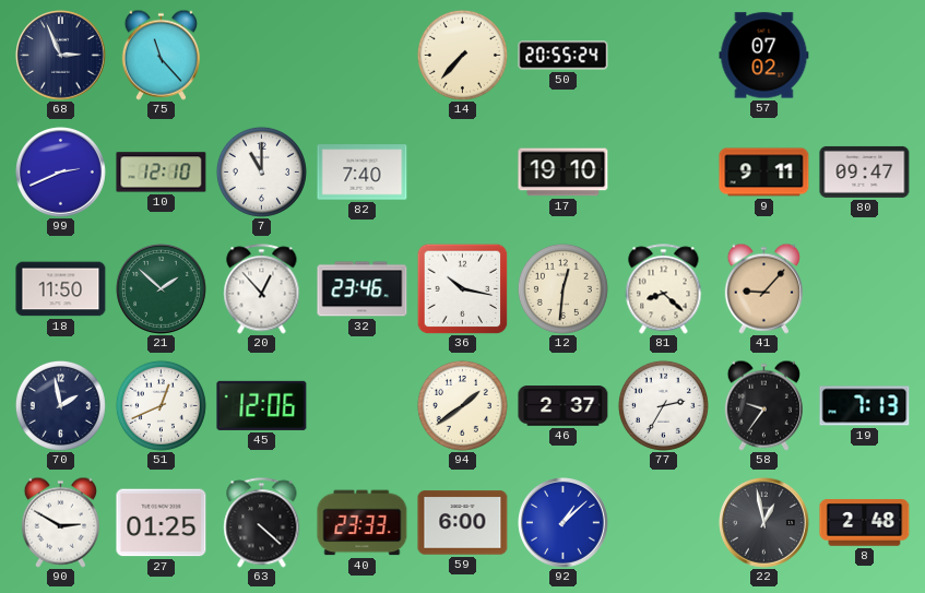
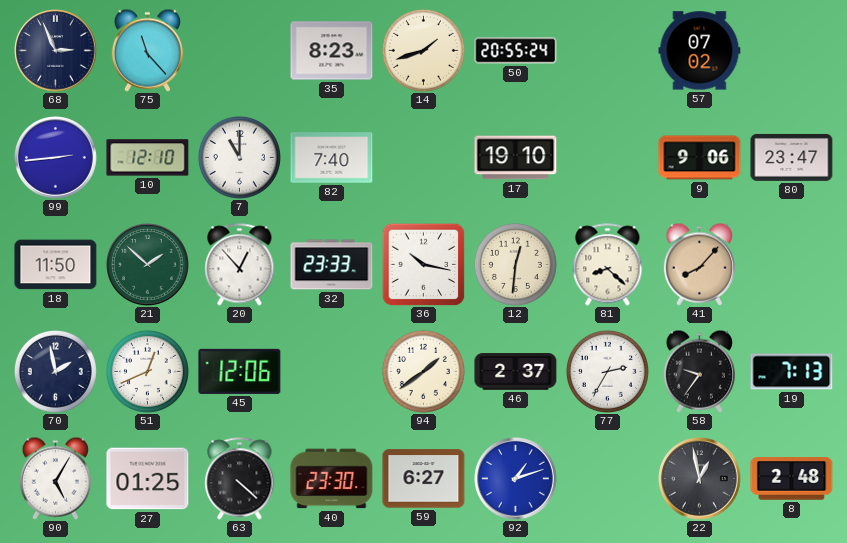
35: none -> 8:23 (332, 51)
14: 7:37 -> 1:42 (423, 50)
99: 2:41 -> 2:44 (56, 158)
9: 9:11 -> 9:06 (700, 158)
80: 09:47 -> 23:47 (792, 157)
32: 23:46 -> 23:33 (332, 265)
41: 9:07 -> 8:07 (699, 264)
90: 2:50 -> 5:05 (55, 478)
40: 23:33 -> 23:30 (332, 479)
59: 6:00 -> 6:27 (424, 479)
92: 1:08 -> 1:12 (516, 479)
